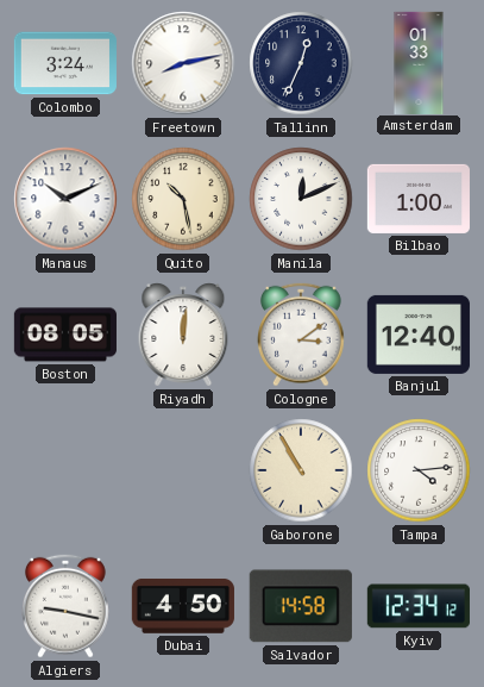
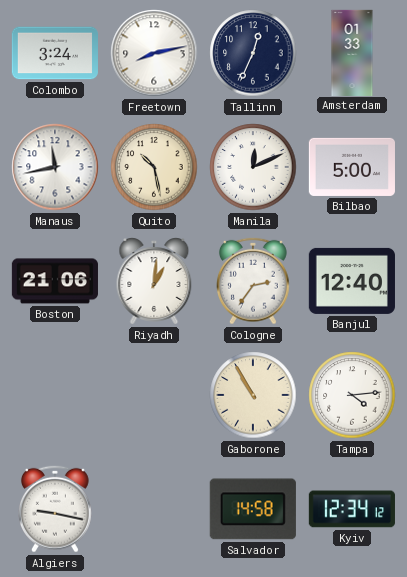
Manaus: 10:11 -> 11:43 (55, 167)
Bilbao: 1:00 -> 5:00 (352, 167)
Boston: 08:05 -> 21:06 (55, 281)
Riyadh: 12:01 -> 1:01 (154, 281)
Cologne: 3:09 -> 2:36 (254, 281)
Dubai: 4:50 -> none (183, 606)
